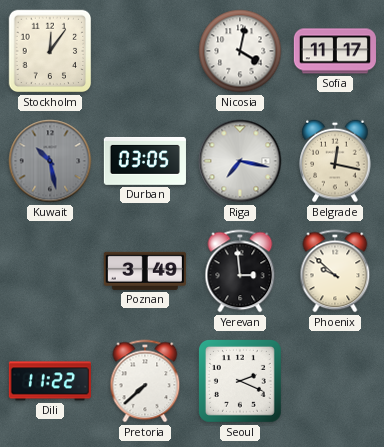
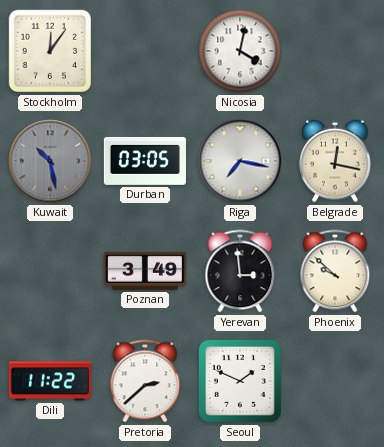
Sofia: 11:17 -> none (335, 51)
Pretoria: 7:38 -> 2:38 (145, 381)
Seoul: 2:19 -> 1:49 (240, 381)
